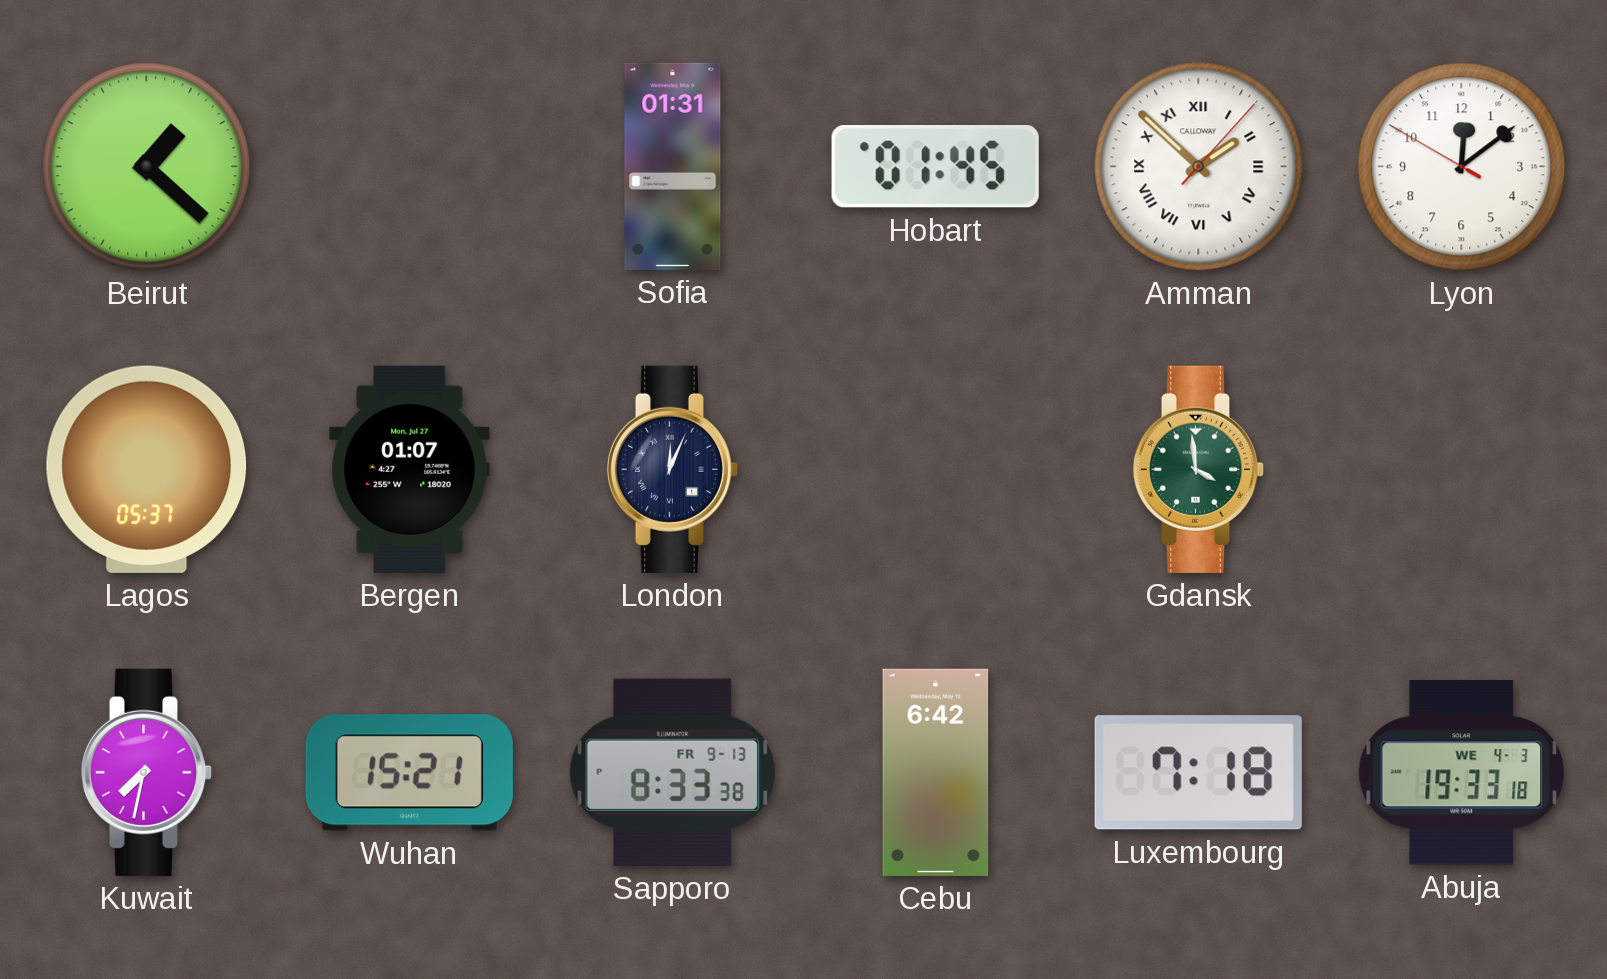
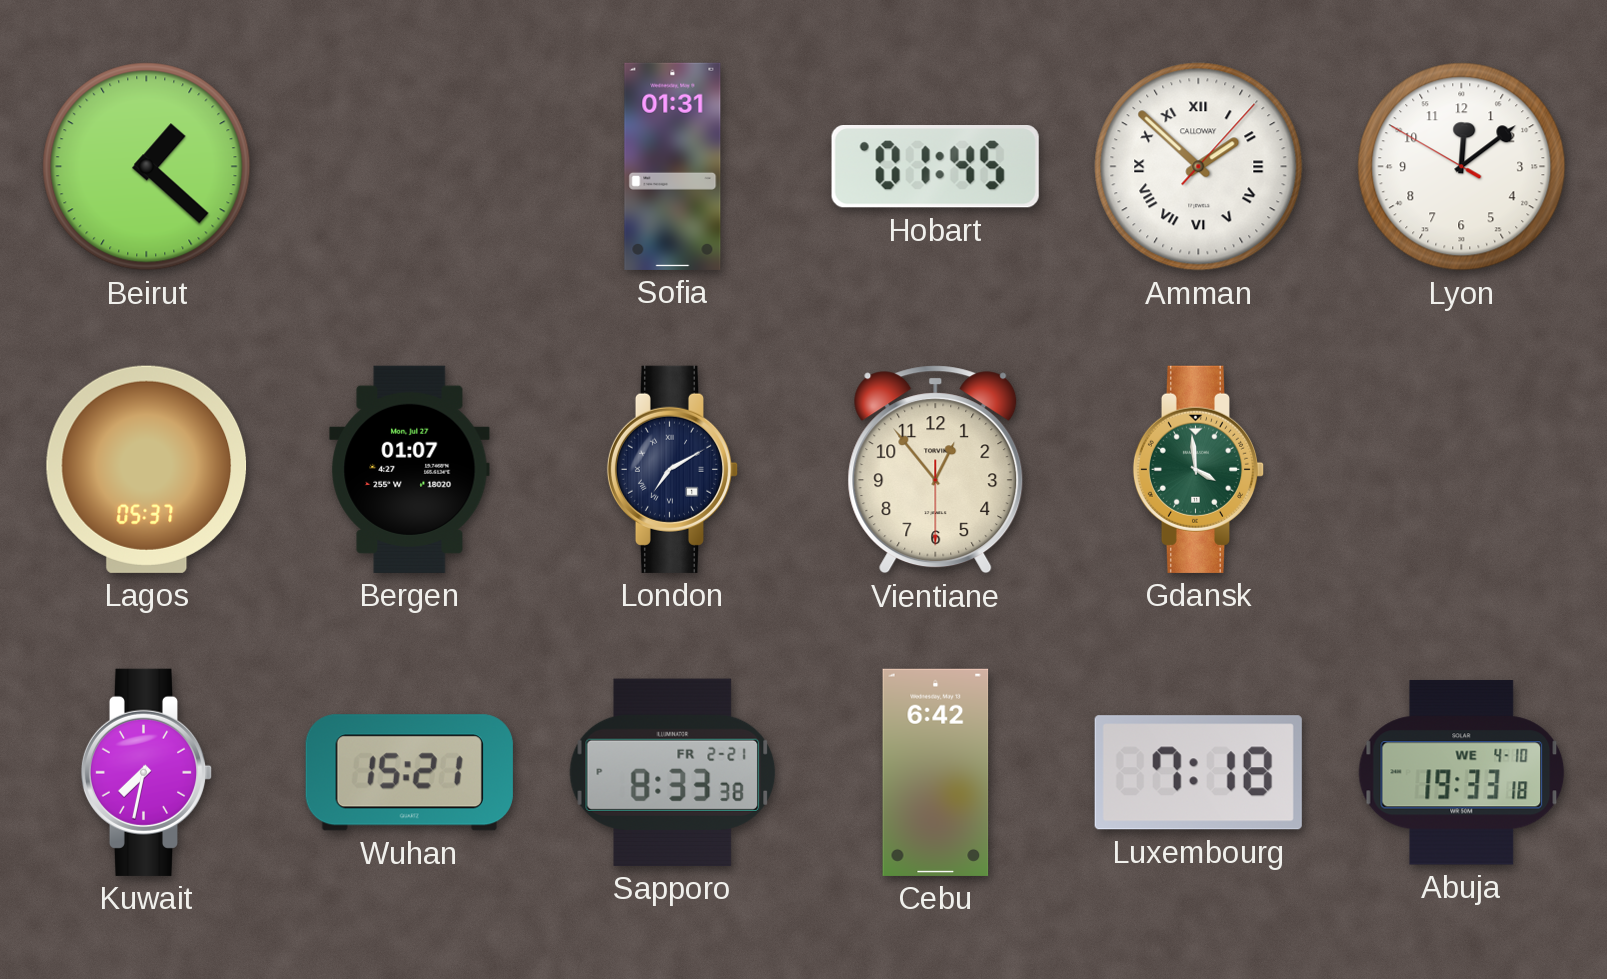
London: 12:04 -> 7:10 (673, 469)
Vientiane: none -> 12:53 (936, 470)
Sapporo date: FR 9-13 -> FR 2-21 (673, 772)
Abuja date: WE 4-3 -> WE 4-10 (1462, 773)
